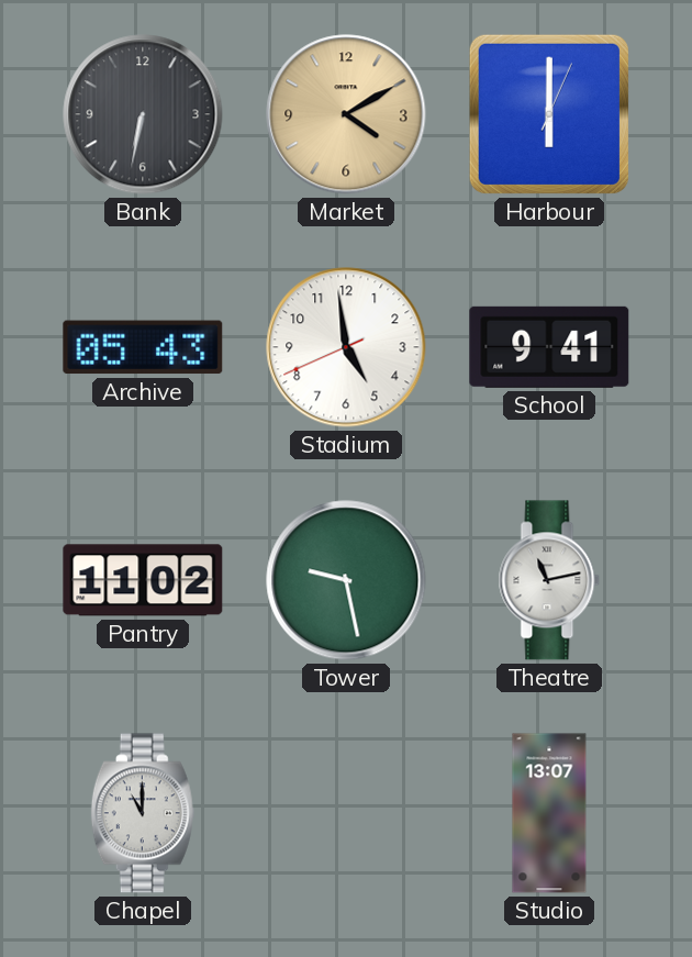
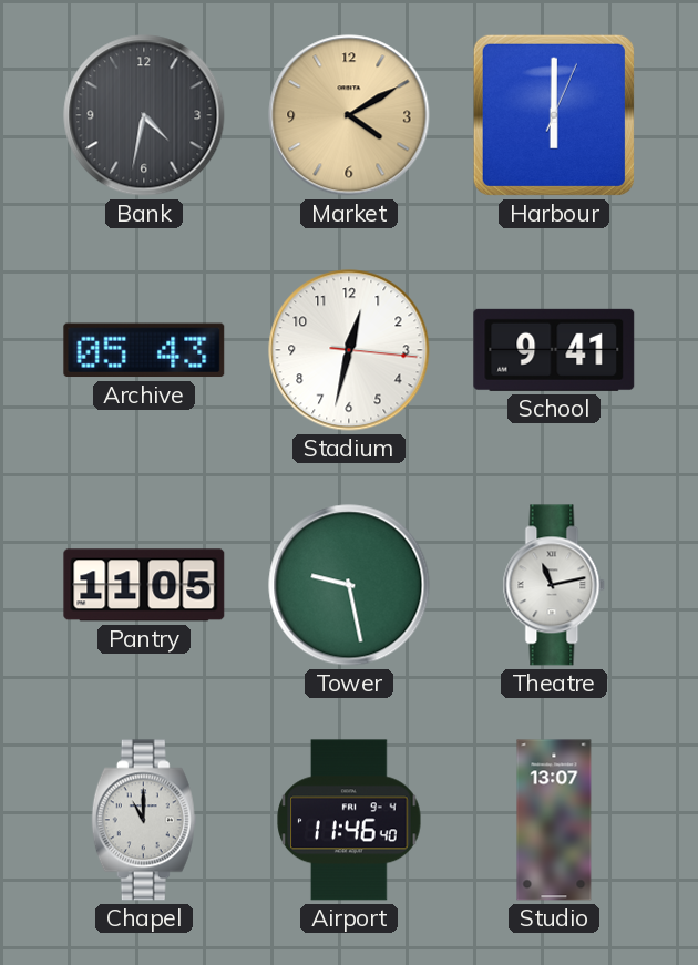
Bank: 6:32 -> 4:32 (144, 115)
Stadium: 4:58 -> 12:32 (349, 350)
Pantry: 11:02 -> 11:05 (144, 585)
Airport: none -> 11:46 (349, 820)
